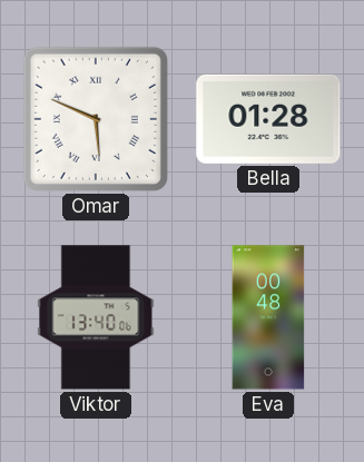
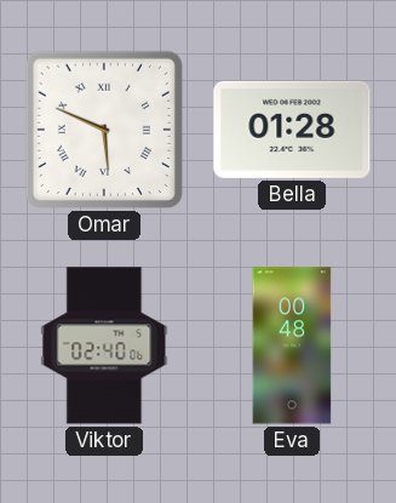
Viktor: 13:40 -> 02:40 (104, 345)
